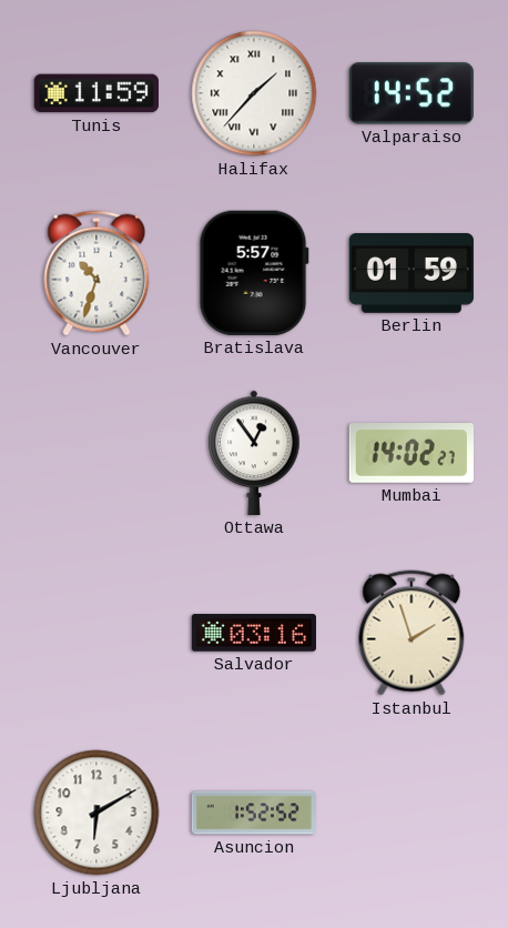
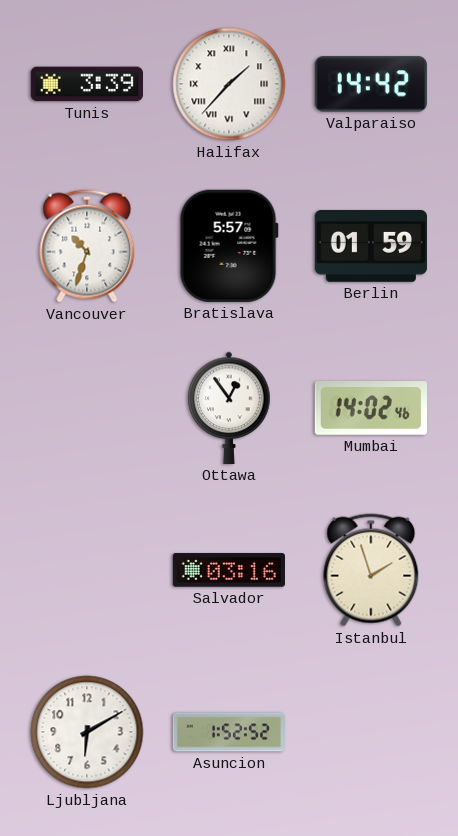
Tunis: 11:59 -> 3:39 (87, 84)
Valparaiso: 14:52 -> 14:42 (371, 84)
Mumbai: 14:02:27 -> 14:02:46 (371, 409)
